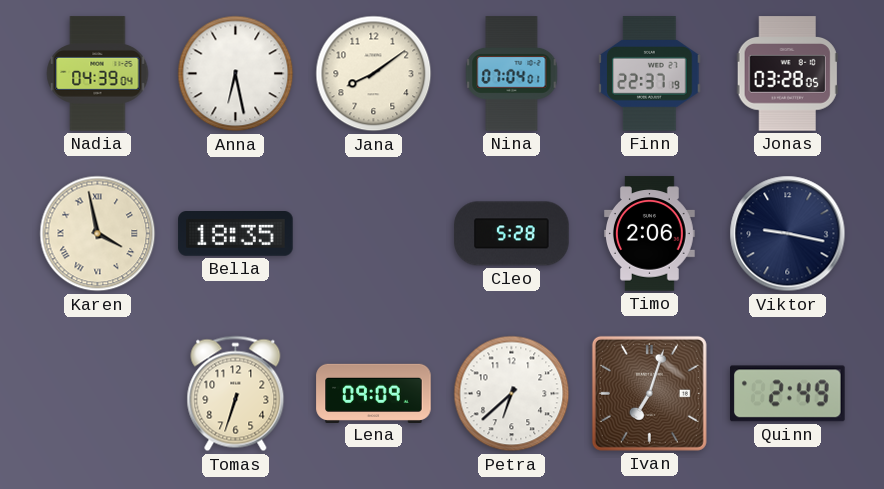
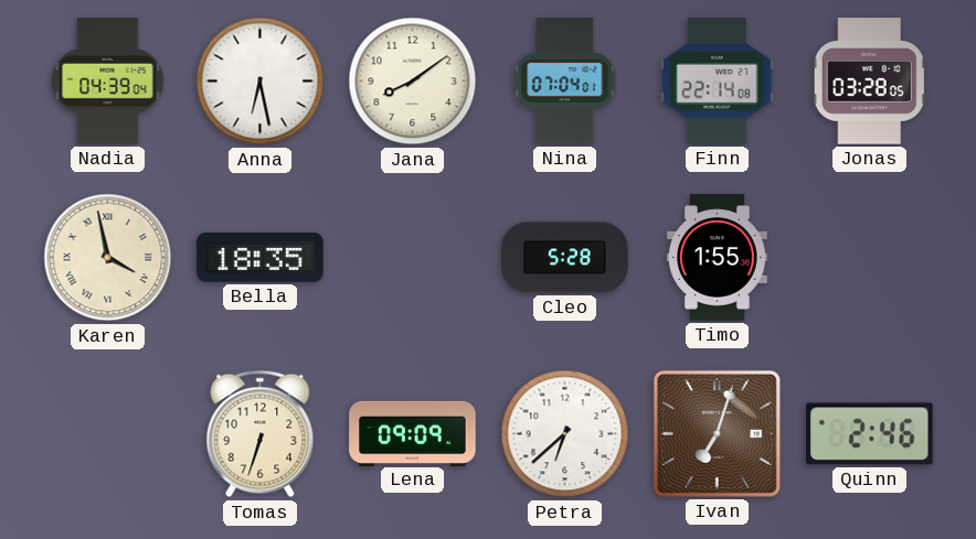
Finn: 22:37 -> 22:14 (718, 82)
Timo: 2:06 -> 1:55 (718, 258)
Viktor: 9:17 -> none (788, 234)
Quinn: 2:49 -> 2:46 (870, 434)
